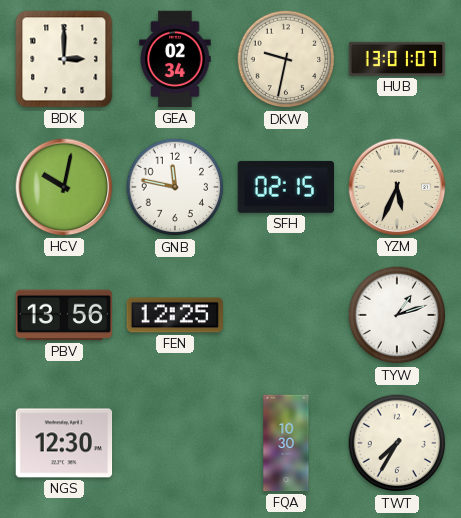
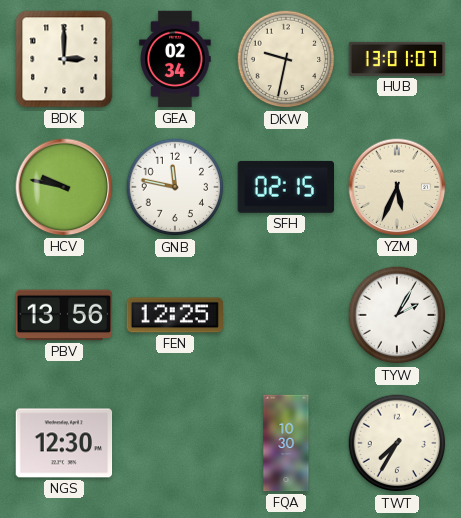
HCV: 10:02 -> 9:47 (64, 187)
TYW: 1:12 -> 2:05 (397, 315)
